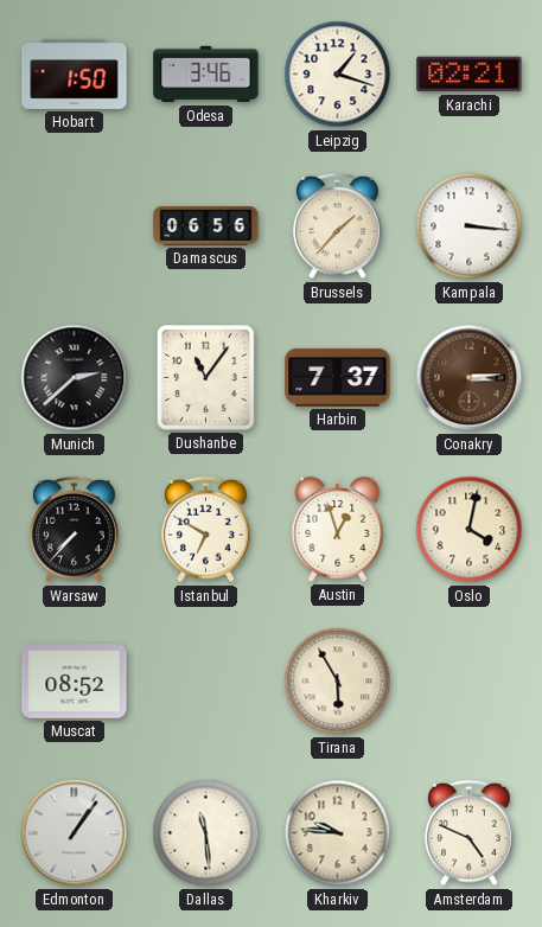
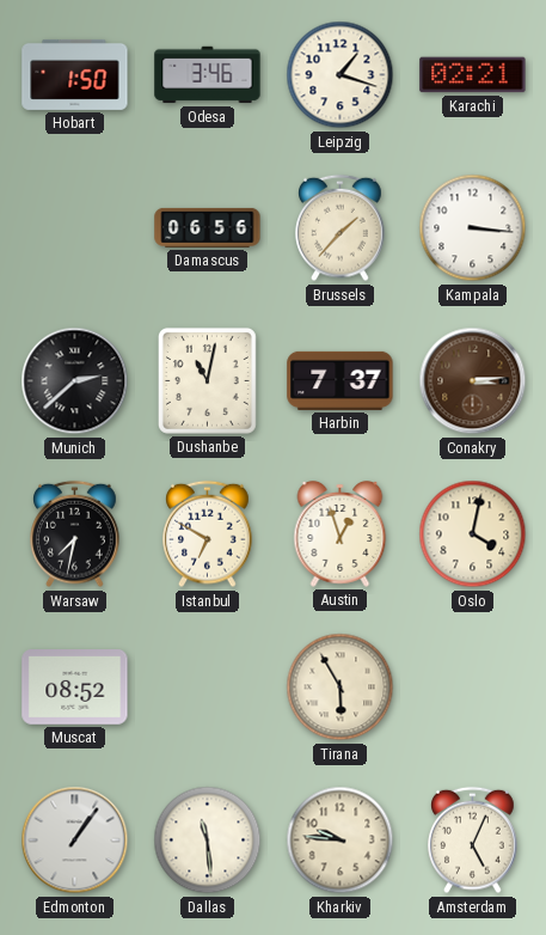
Dushanbe: 11:06 -> 11:02 (207, 380)
Warsaw: 7:37 -> 7:32 (75, 534)
Amsterdam: 4:49 -> 5:04 (473, 841)
